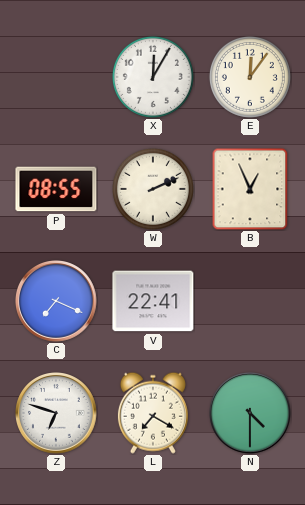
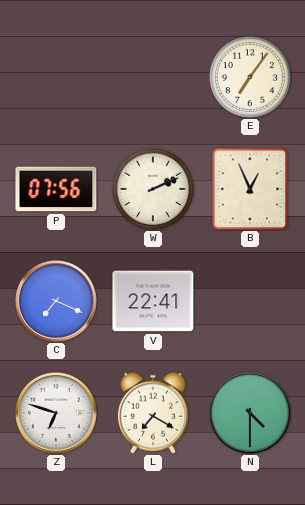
X: 12:05 -> none (153, 77)
E: 12:06 -> 7:06 (250, 77)
P: 08:55 -> 07:56 (56, 189)
